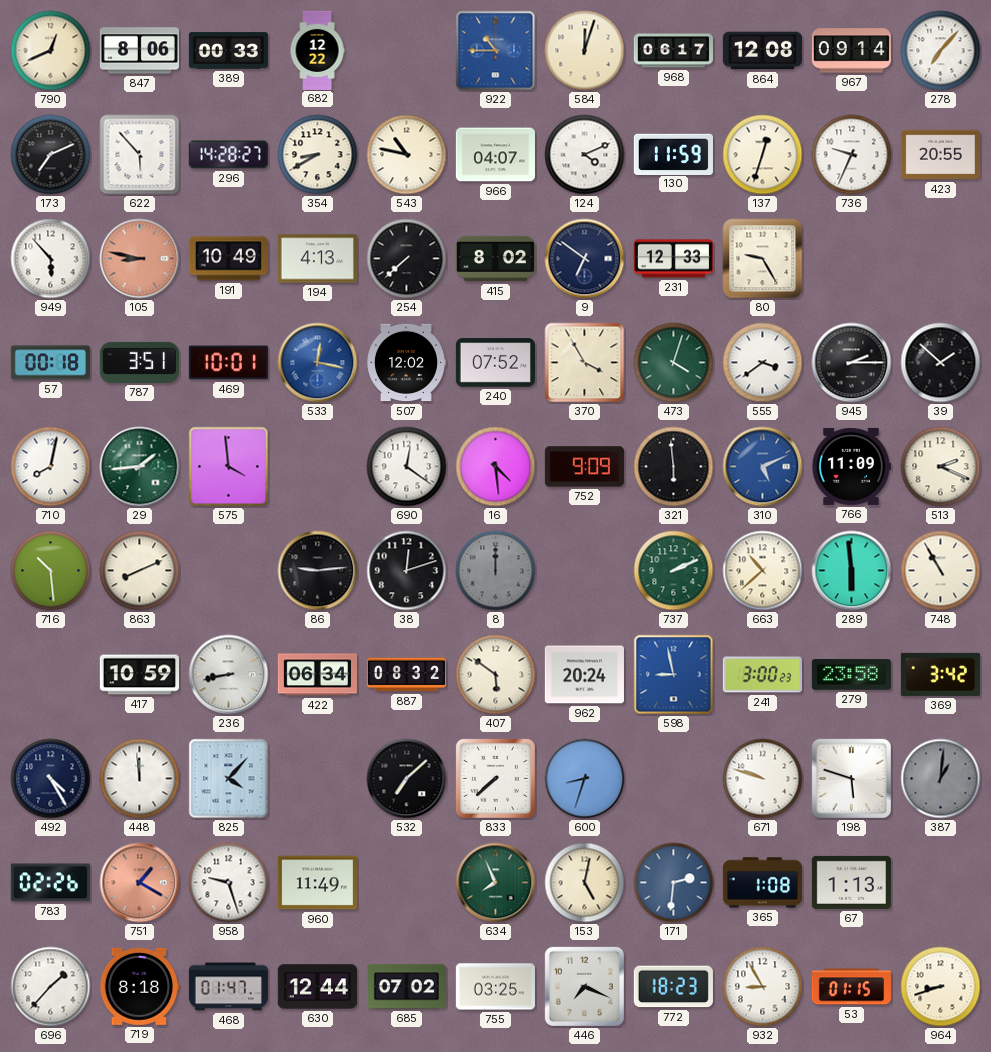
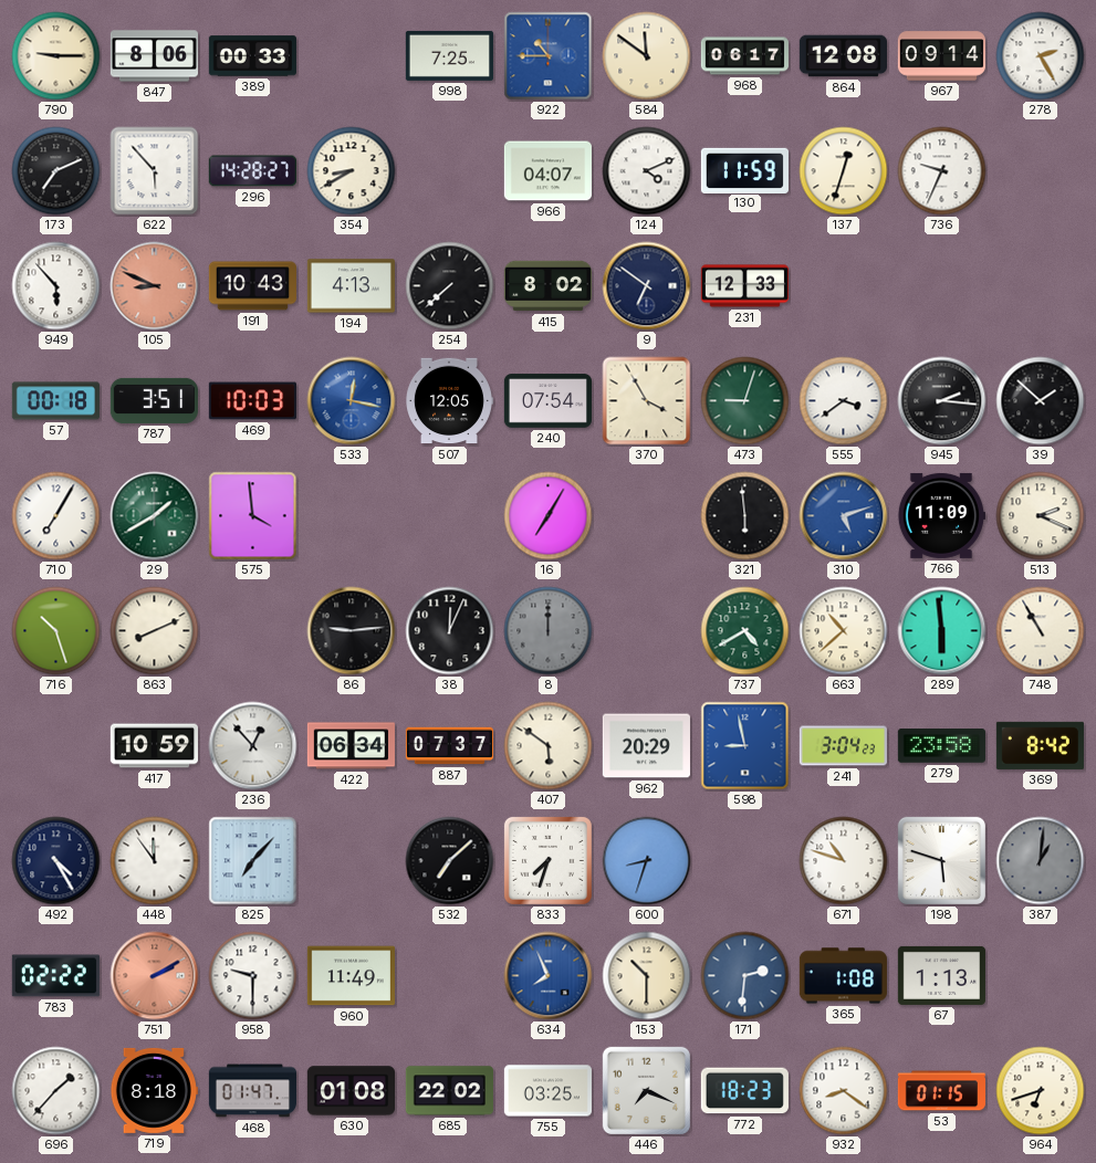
790: 12:41 -> 9:15 (56, 56)
682: 12:22 -> none (317, 50)
998: none -> 7:25 (449, 55)
584: 12:03 -> 11:51 (647, 56)
278: 7:07 -> 2:25 (1041, 56)
543: 10:47 -> none (407, 155)
423: 20:55 -> none (940, 155)
105: 8:47 -> 8:49 (155, 286)
191: 10:49 -> 10:43 (252, 286)
80: 9:25 -> none (763, 259)
469: 10:01 -> 10:03 (252, 401)
507: 12:02 -> 12:05 (450, 401)
240: 07:52 -> 07:54 (547, 401)
473: 4:03 -> 9:03 (745, 401)
945: 2:15 -> 2:16 (942, 401)
710: 8:02 -> 7:05 (56, 516)
29: 1:44 -> 1:40 (155, 516)
690: 12:21 -> none (407, 467)
16: 4:29 -> 7:05 (549, 516)
752: 9:09 -> none (584, 467)
310: 5:11 -> 5:12 (844, 516)
716: 10:29 -> 10:27 (56, 631)
38: 12:12 -> 12:04 (450, 631)
737: 2:11 -> 4:40 (745, 631)
236: 8:43 -> 12:53 (253, 746)
887: 08:32 -> 07:37 (449, 746)
962: 20:24 -> 20:29 (646, 746)
241: 3:00 -> 3:04 (843, 746)
369: 3:42 -> 8:42 (1040, 745)
448: 11:59 -> 11:54 (155, 861)
825: 4:07 -> 7:07 (253, 861)
833: 7:38 -> 7:33 (547, 860)
671: 9:48 -> 10:48 (844, 861)
783: 02:26 -> 02:22 (55, 976)
751: 1:20 -> 2:10 (155, 976)
958: 9:27 -> 9:30 (253, 976)
634 dial: green -> blue (549, 976)
153: 5:02 -> 10:30 (647, 976)
630: 12:44 -> 01:08 (351, 1091)
685: 07:02 -> 22:02 (449, 1091)
932: 8:55 -> 8:21 (844, 1091)
964: 8:42 -> 6:42 (1041, 1091)
